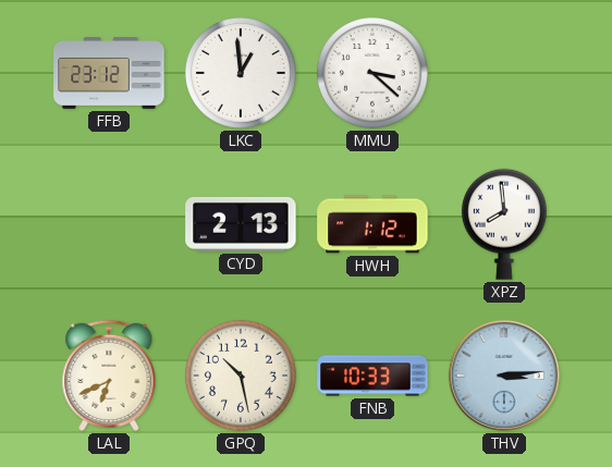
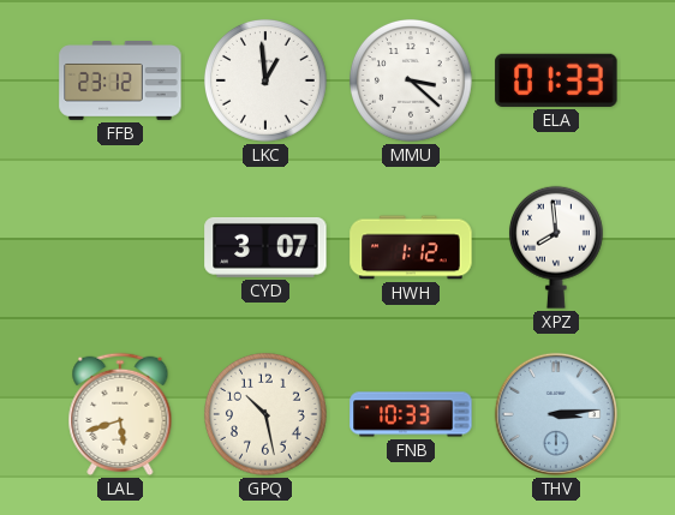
ELA: none -> 01:33 (556, 80)
CYD: 2:13 -> 3:07 (265, 247)
LAL: 6:41 -> 5:42 (120, 414)
